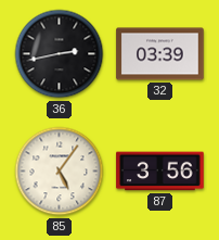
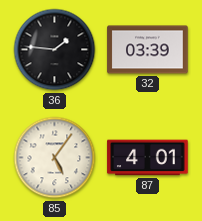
36: 2:43 -> 1:46 (55, 50)
87: 3:56 -> 4:01 (148, 158)
